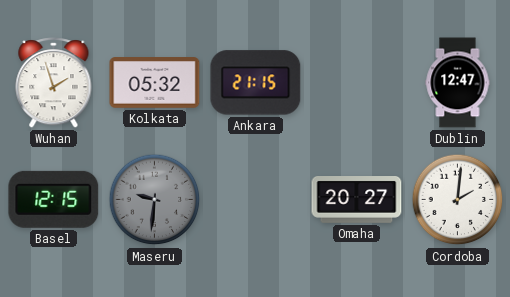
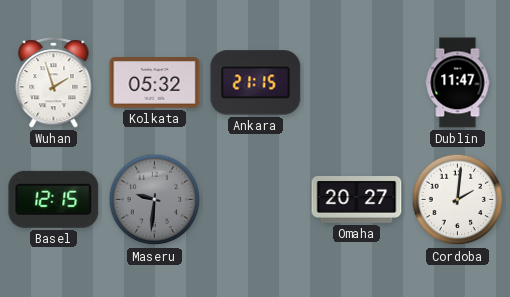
Dublin: 12:47 -> 11:47 (458, 83)
